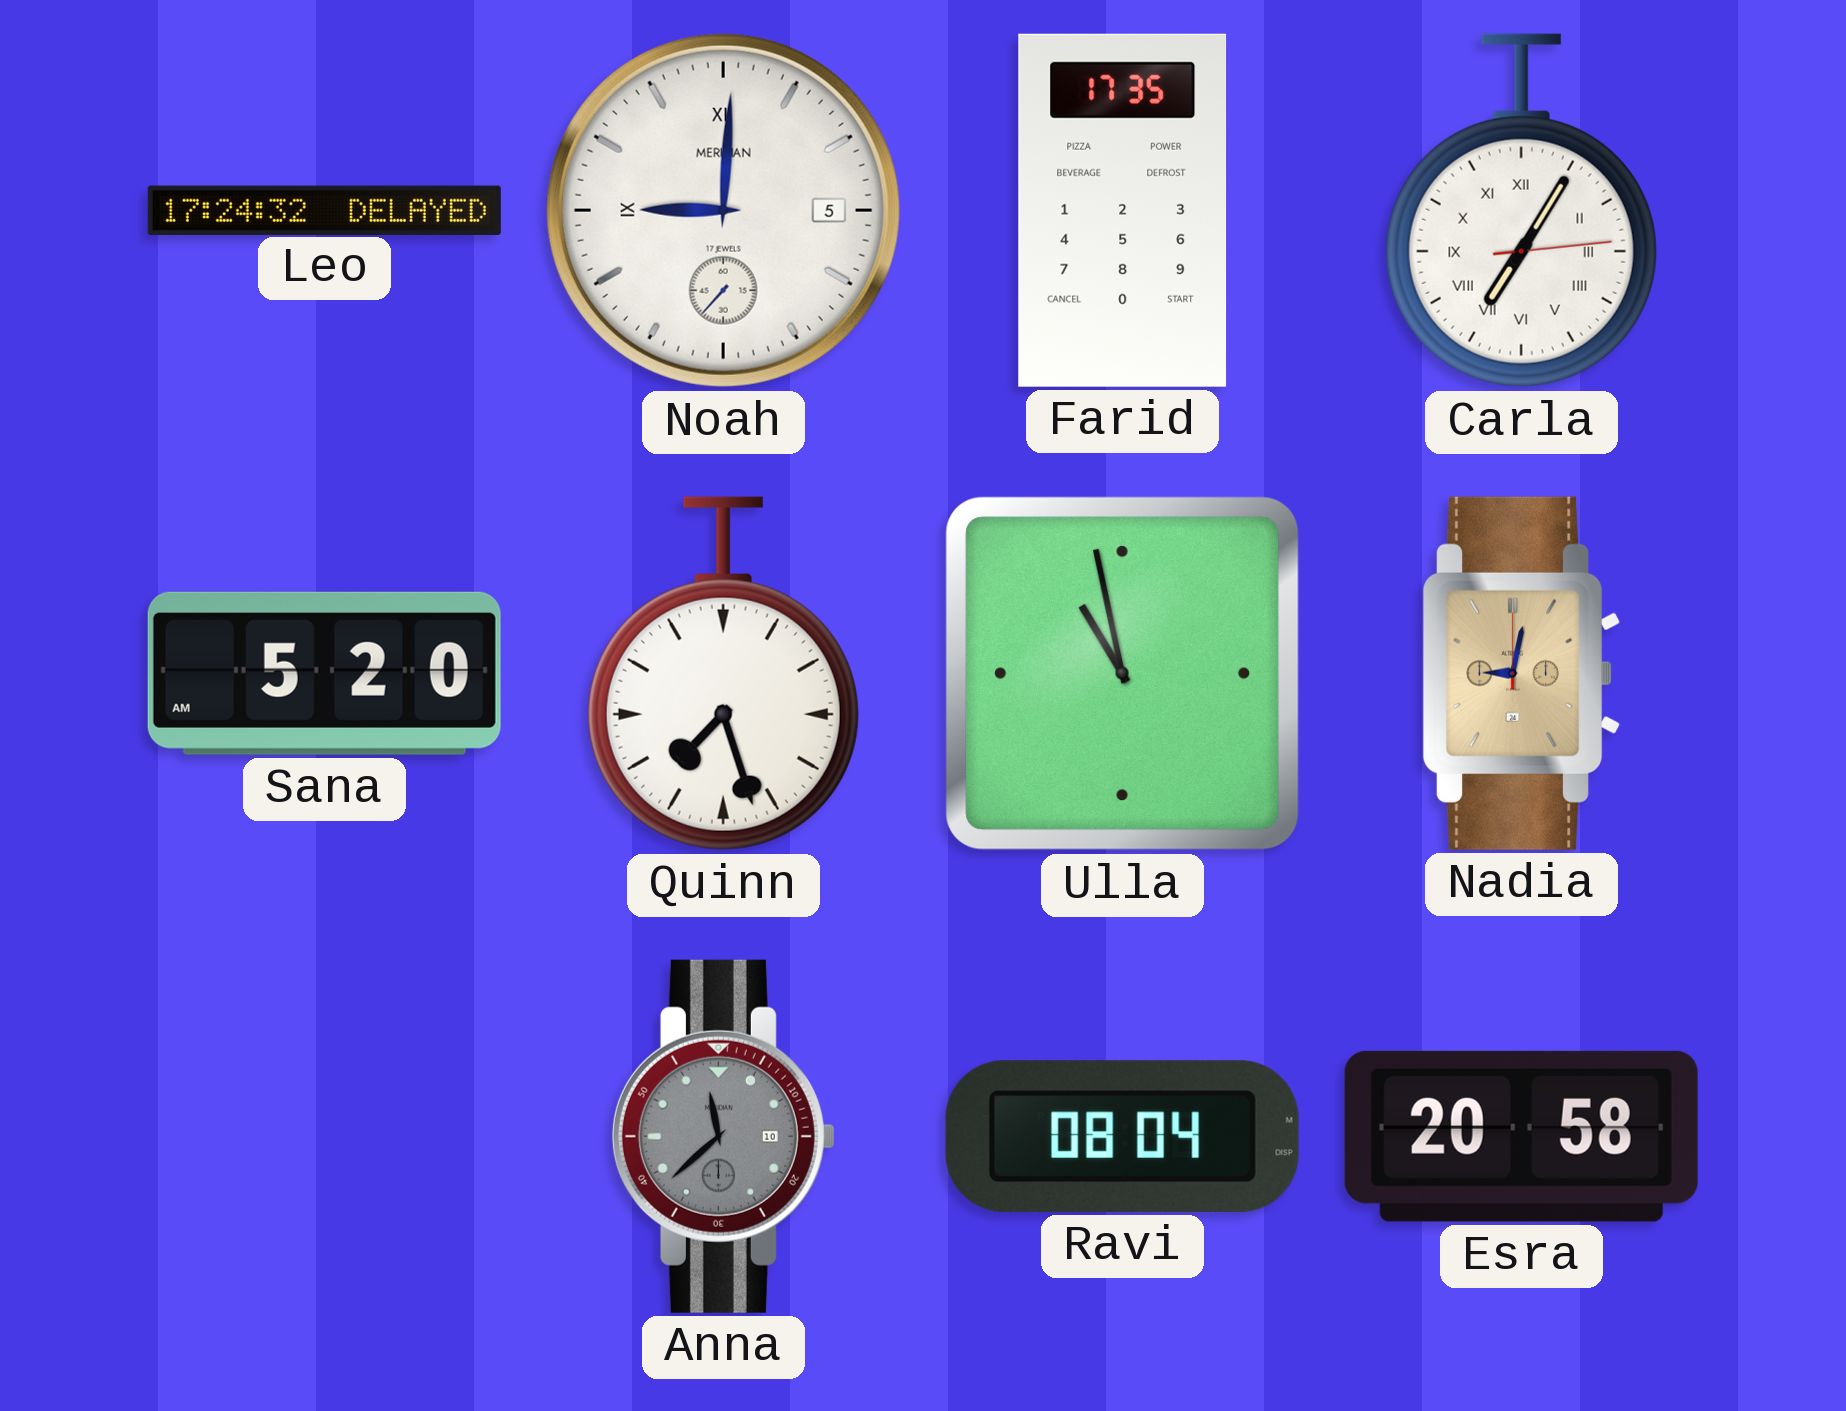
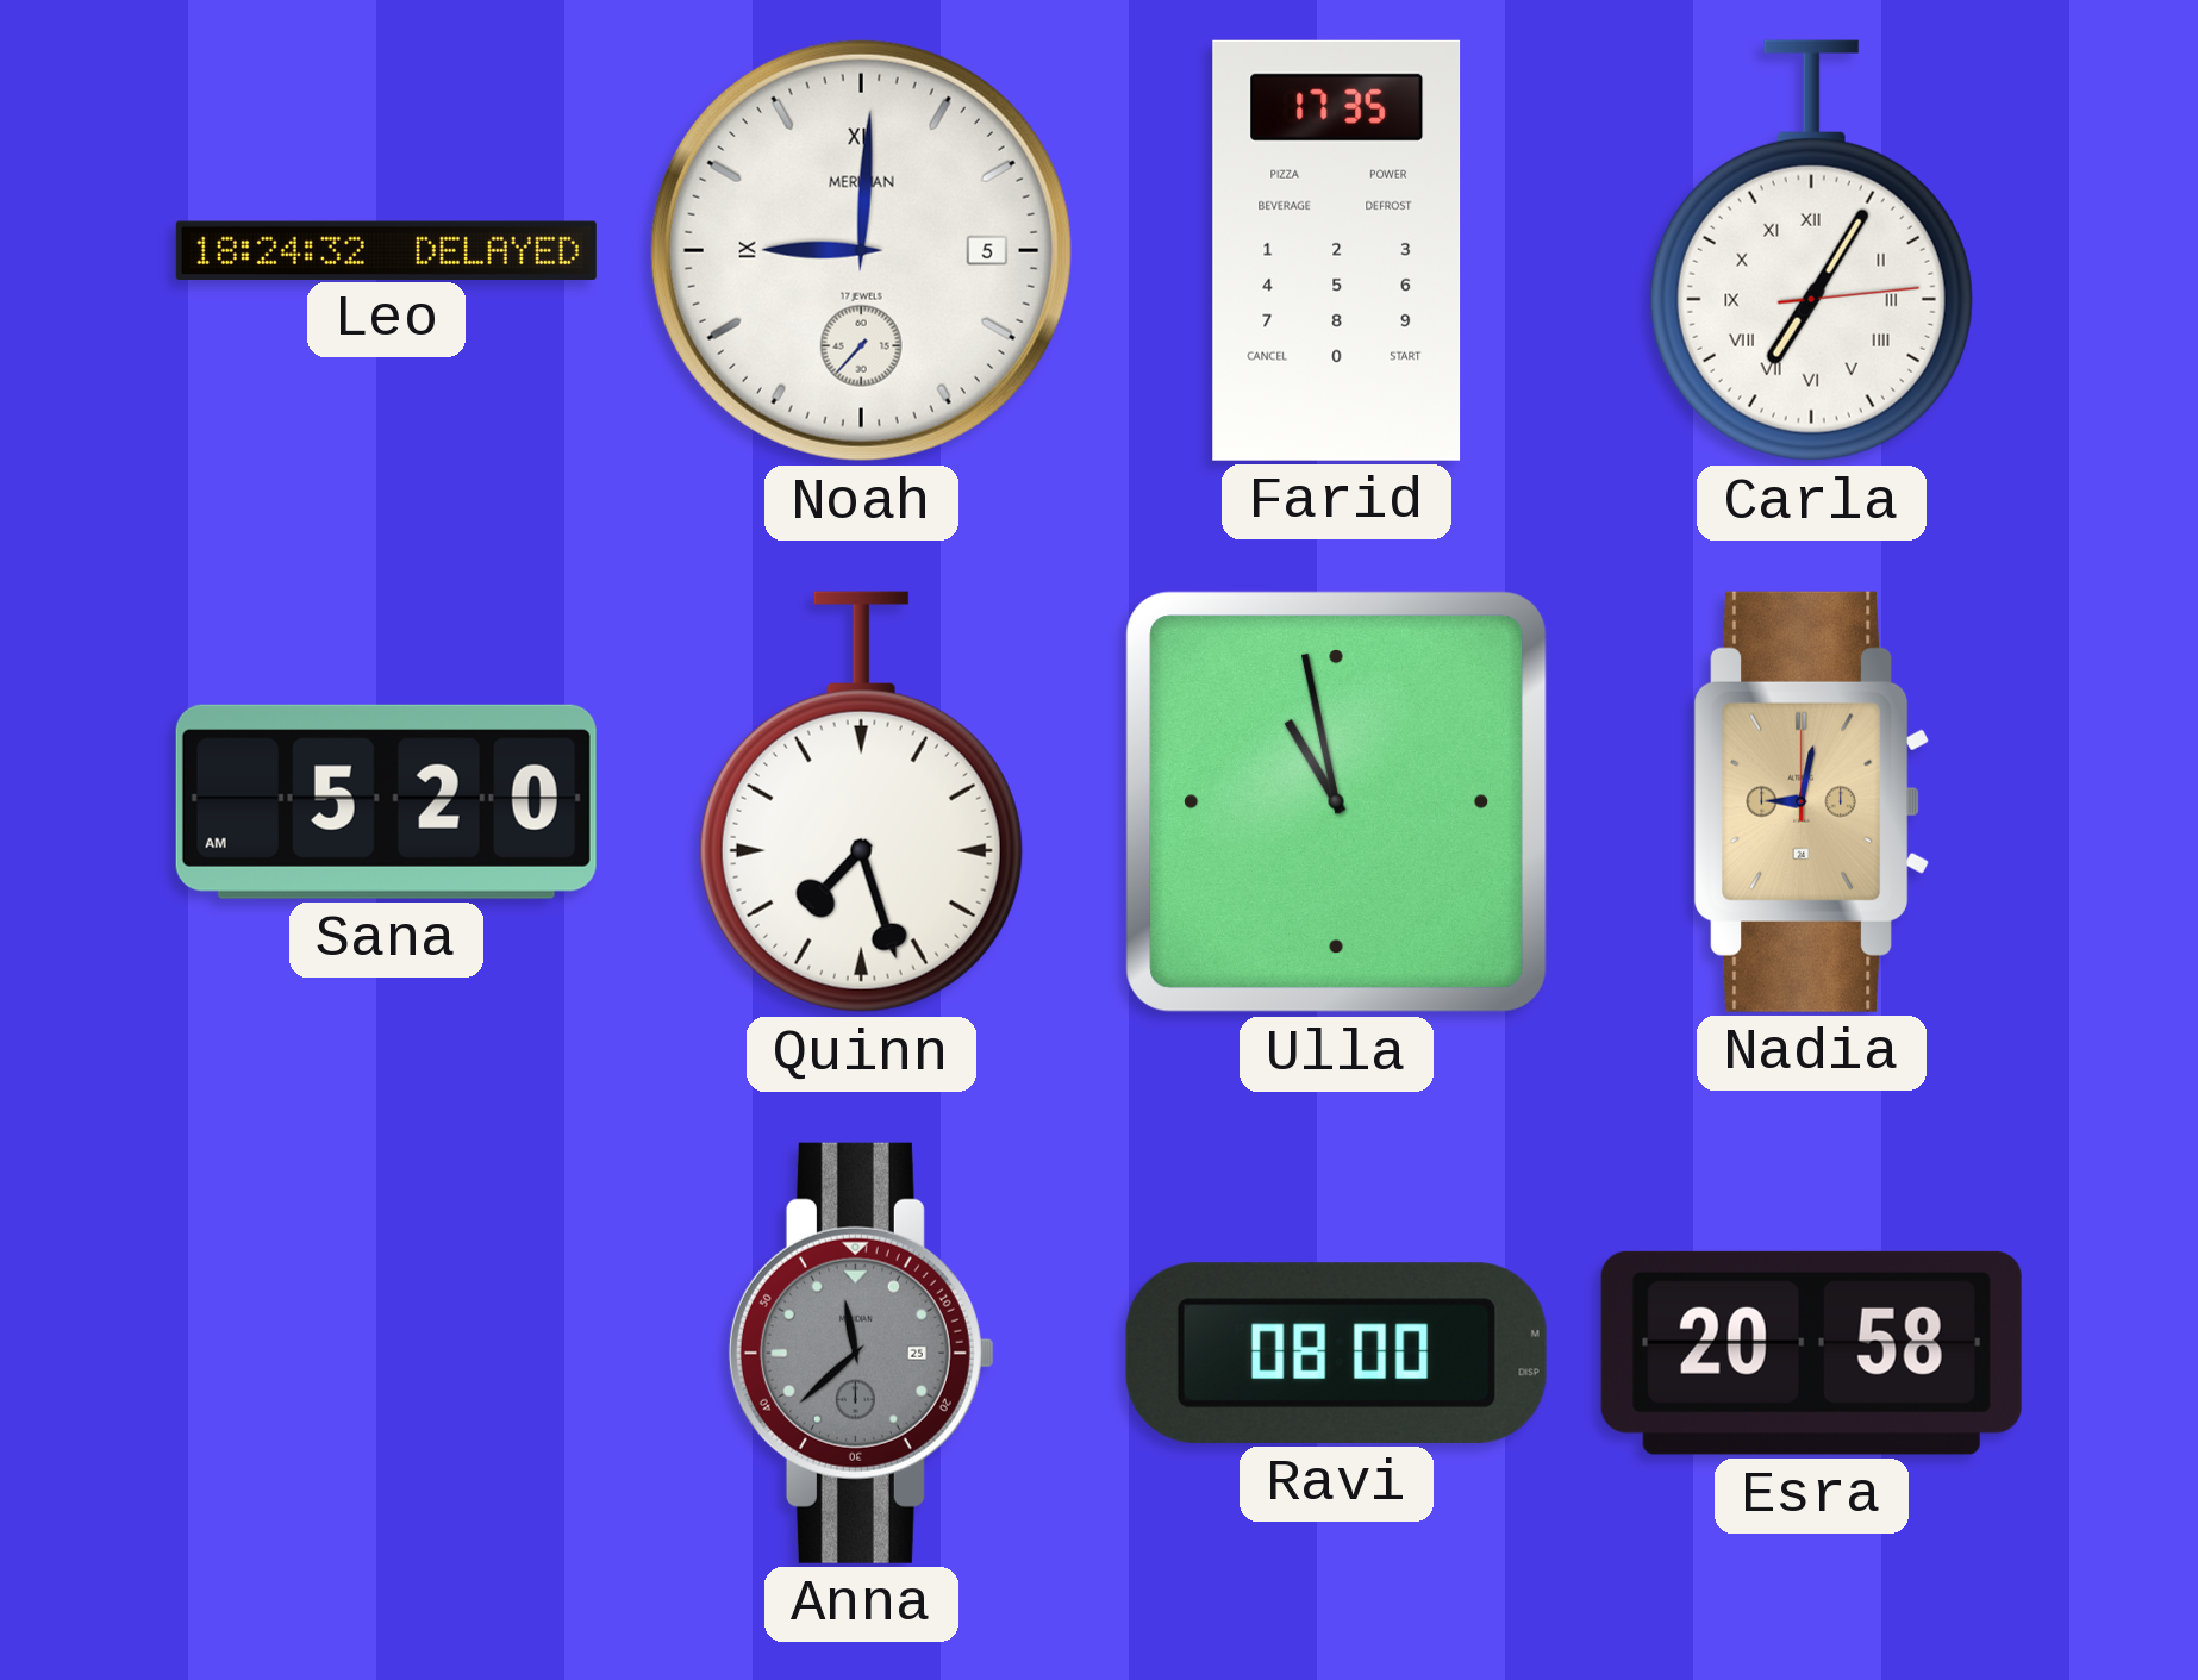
Leo: 17:24 -> 18:24 (386, 250)
Anna date: 10 -> 25 (861, 1353)
Ravi: 08:04 -> 08:00 (1336, 1353)
